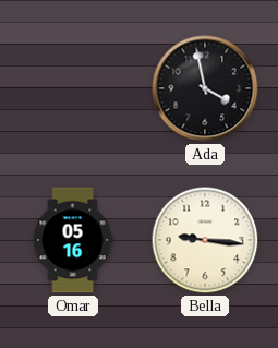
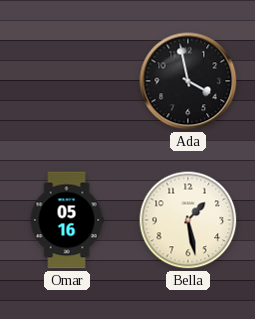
Bella: 9:16 -> 1:28 (188, 220)
